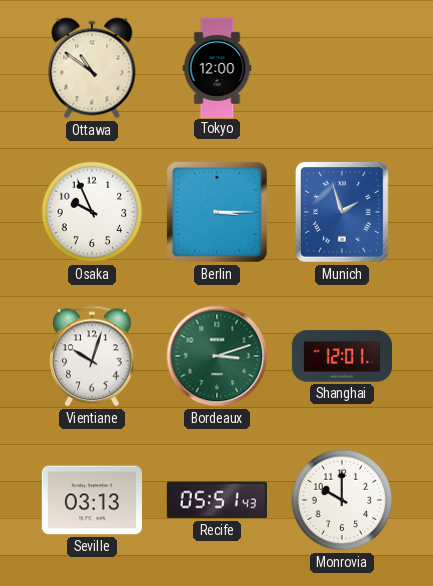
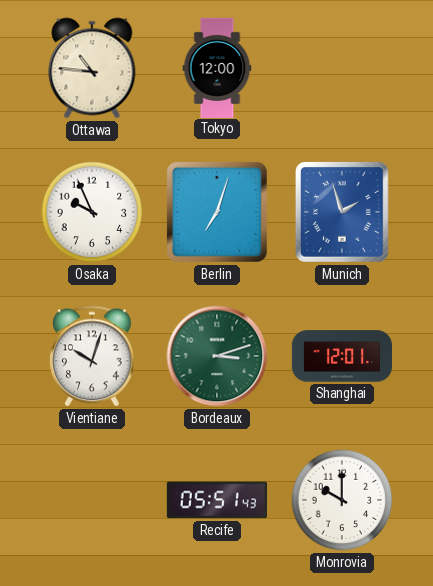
Ottawa: 10:51 -> 10:46 (92, 68)
Berlin: 3:15 -> 7:03 (218, 213)
Seville: 03:13 -> none (92, 500)
